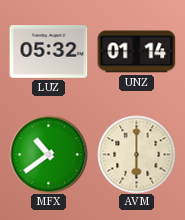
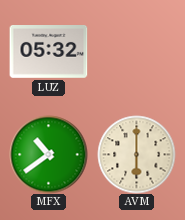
UNZ: 01:14 -> none (136, 52)
